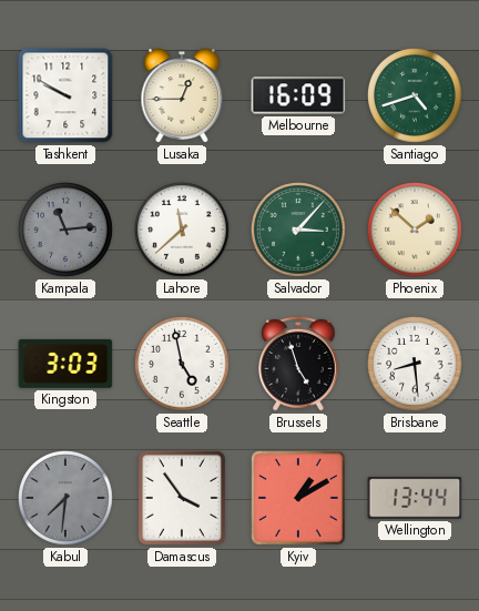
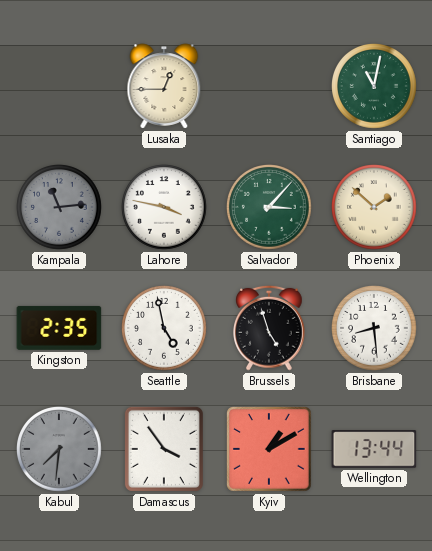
Tashkent: 9:50 -> none (65, 95)
Melbourne: 16:09 -> none (298, 95)
Santiago: 4:42 -> 11:02 (375, 87)
Lahore: 11:38 -> 3:47 (165, 208)
Kingston: 3:03 -> 2:35 (59, 328)
